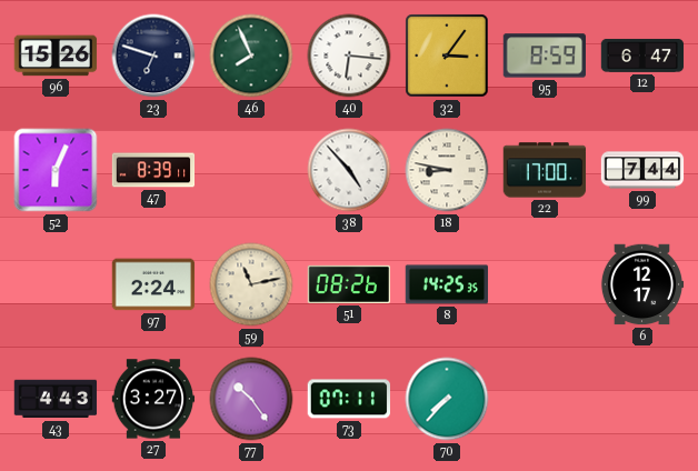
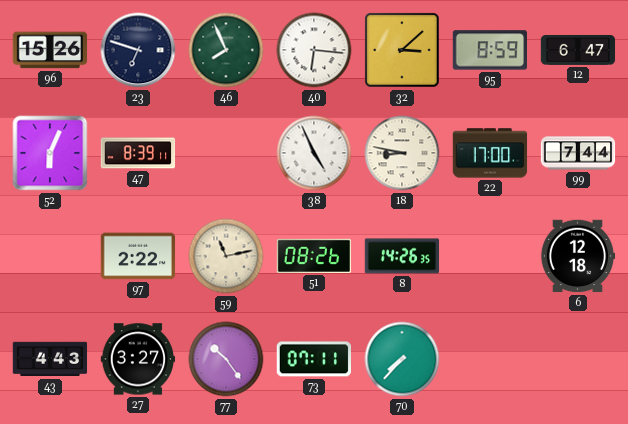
32: 3:06 -> 3:08 (402, 50)
38: 4:53 -> 4:56 (314, 153)
97: 2:24 -> 2:22 (138, 256)
8: 14:25 -> 14:26 (402, 256)
6: 12:17 -> 12:18 (578, 256)
